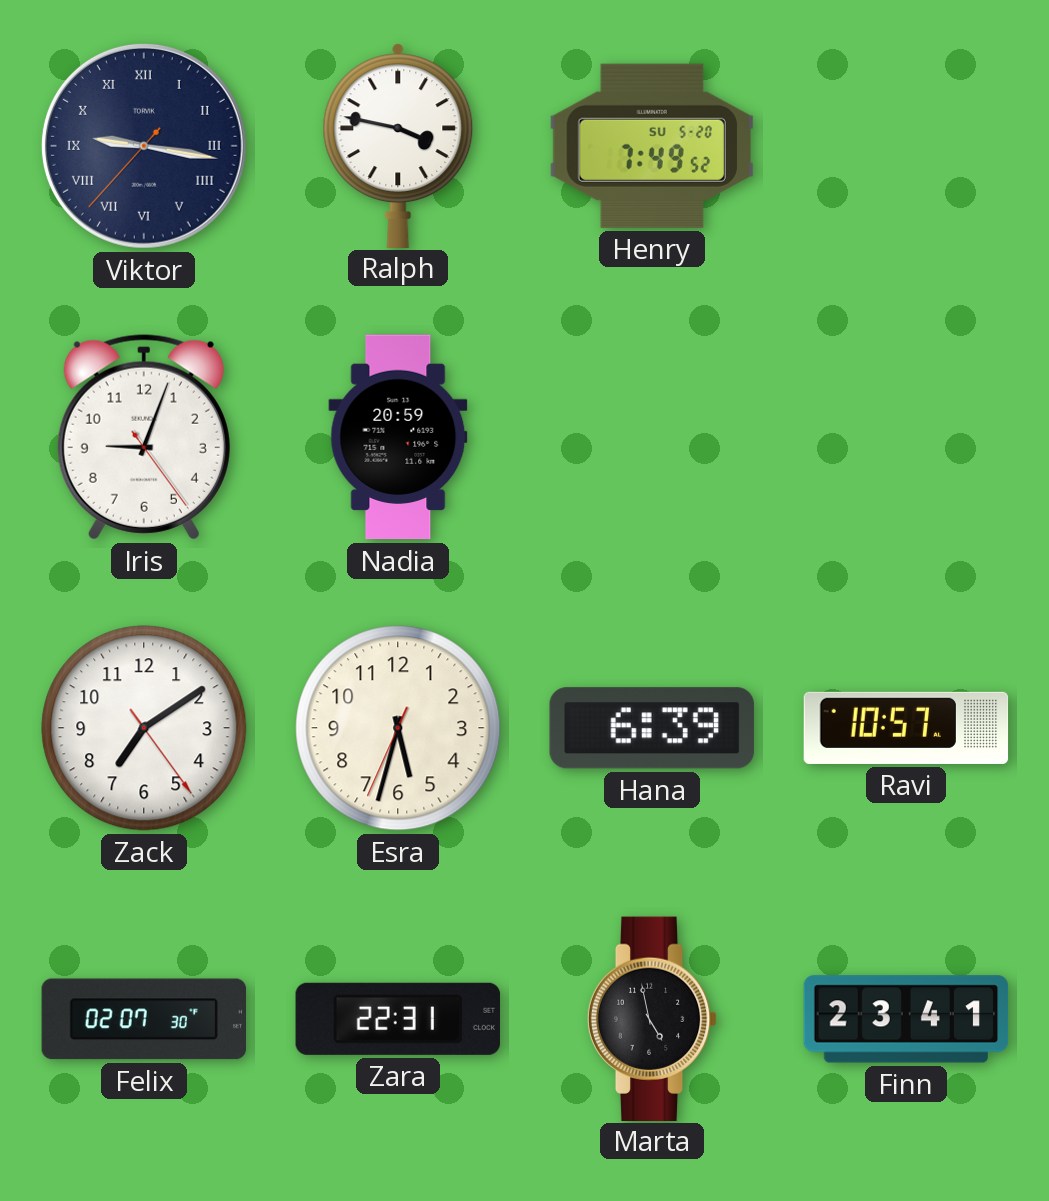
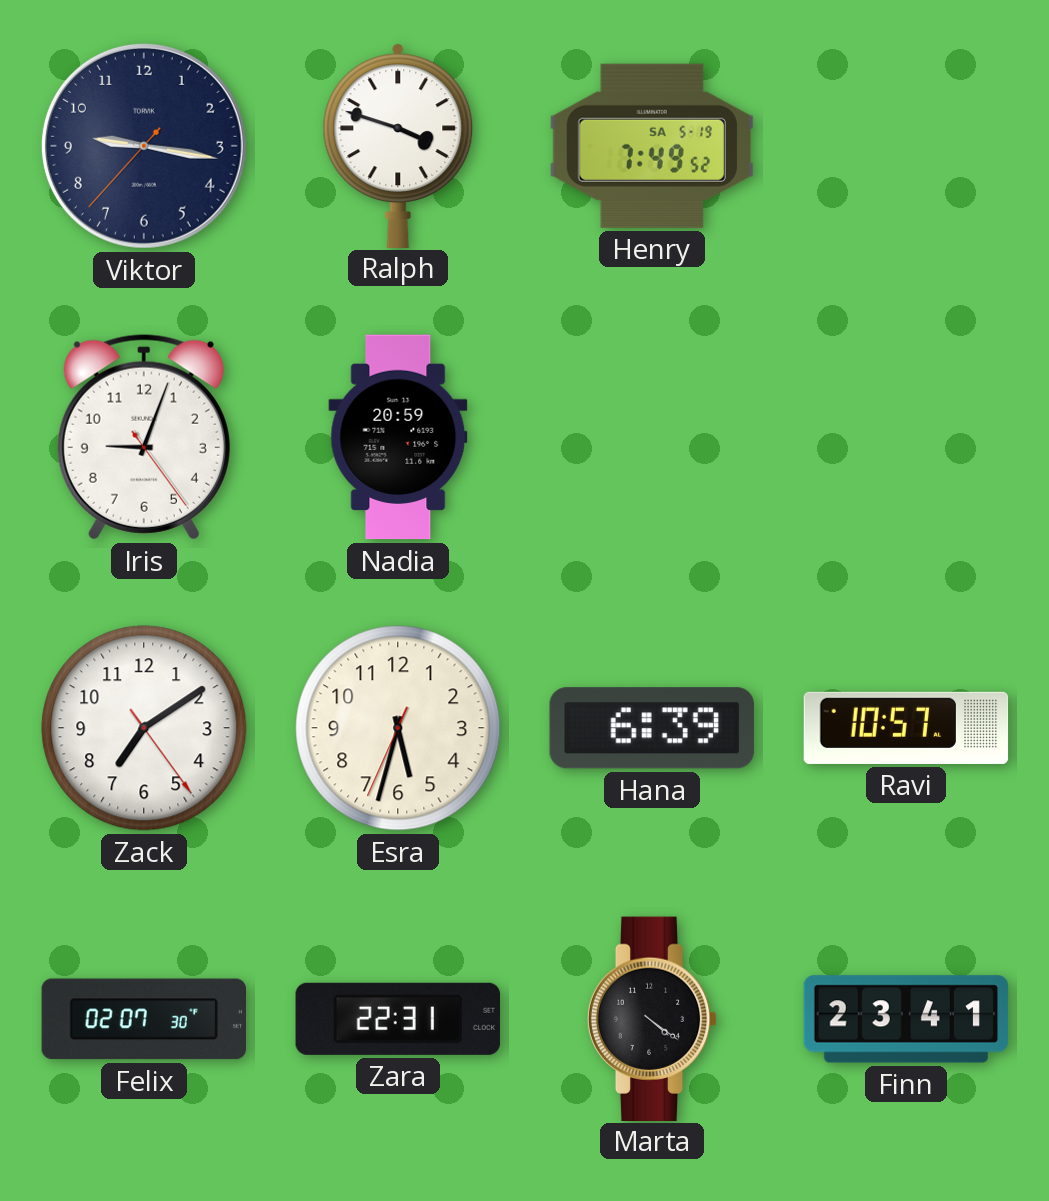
Viktor numerals: Roman -> Arabic (144, 146)
Ralph: 3:47 -> 3:48 (398, 145)
Henry date: SU 5-20 -> SA 5-19 (652, 146)
Marta: 4:58 -> 4:21 (652, 1018)
